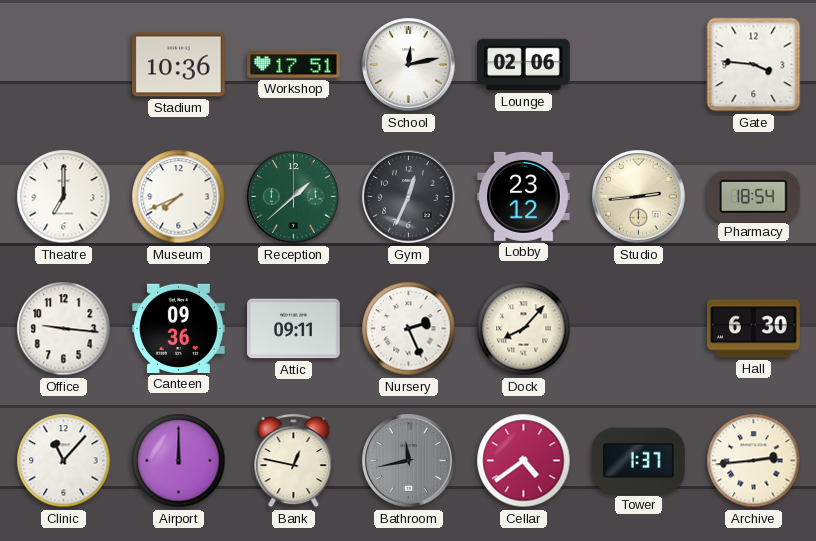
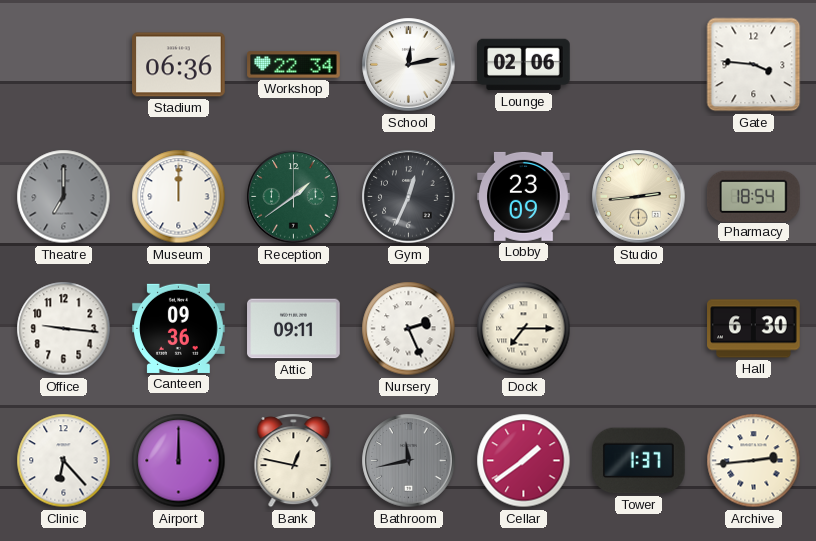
Stadium: 10:36 -> 06:36 (179, 65)
Workshop: 17:51 -> 22:34 (294, 65)
Theatre dial: white -> grey (64, 197)
Museum: 7:41 -> 12:00 (179, 197)
Reception: 1:38 -> 1:39 (294, 197)
Lobby: 23:12 -> 23:09 (524, 196)
Dock: 8:07 -> 7:15 (524, 329)
Clinic: 11:07 -> 6:23 (64, 461)
Cellar: 4:39 -> 1:39 (524, 461)
